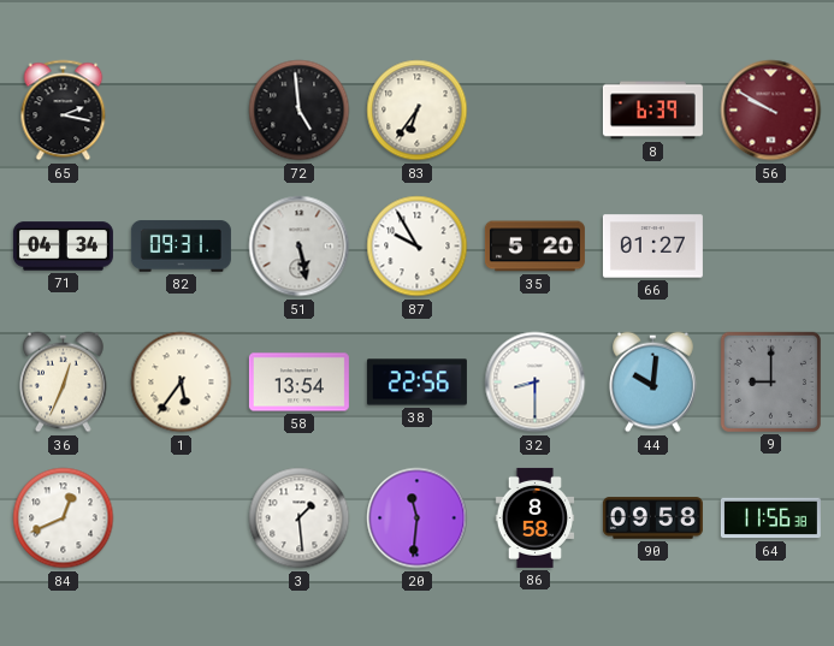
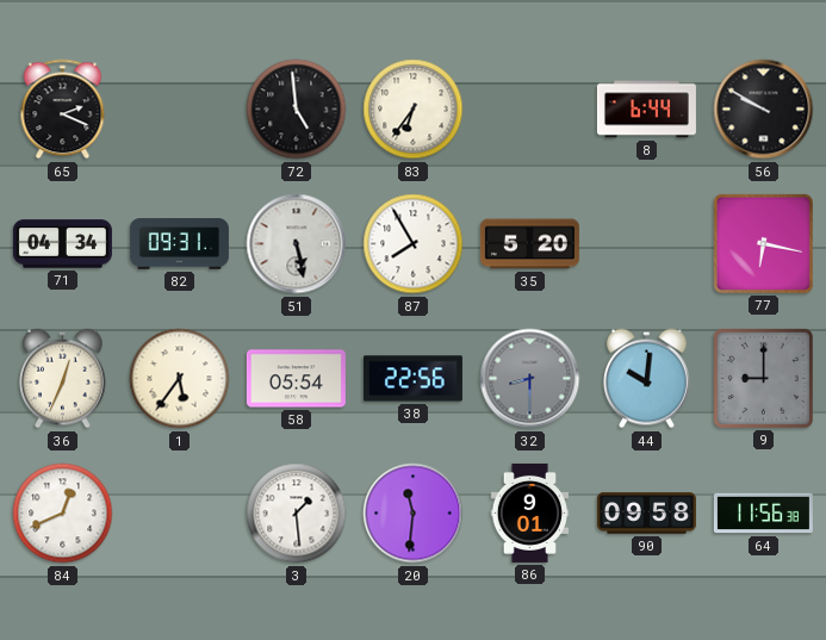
65: 2:17 -> 2:19 (63, 110)
8: 6:39 -> 6:44 (646, 110)
56 dial: burgundy -> black (764, 110)
87: 9:55 -> 7:55 (414, 244)
66: 01:27 -> none (652, 247)
77: none -> 6:17 (763, 243)
58: 13:54 -> 05:54 (296, 379)
32 dial: white -> grey (530, 379)
86: 8:58 -> 9:01 (530, 512)
